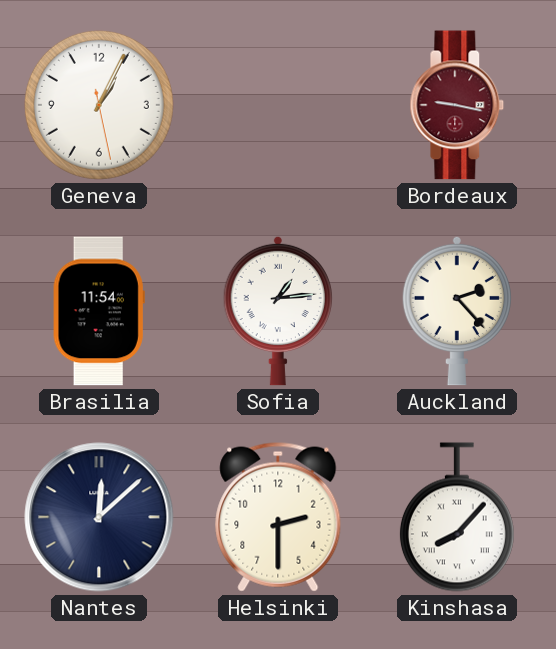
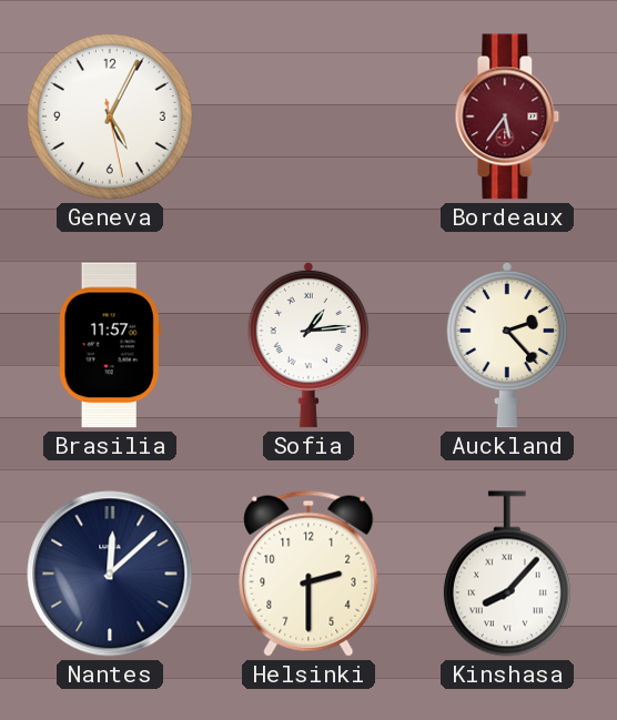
Geneva: 1:04 -> 5:04 (110, 116)
Bordeaux: 9:17 -> 5:36 (507, 116)
Brasilia: 11:54 -> 11:57 (110, 345)
